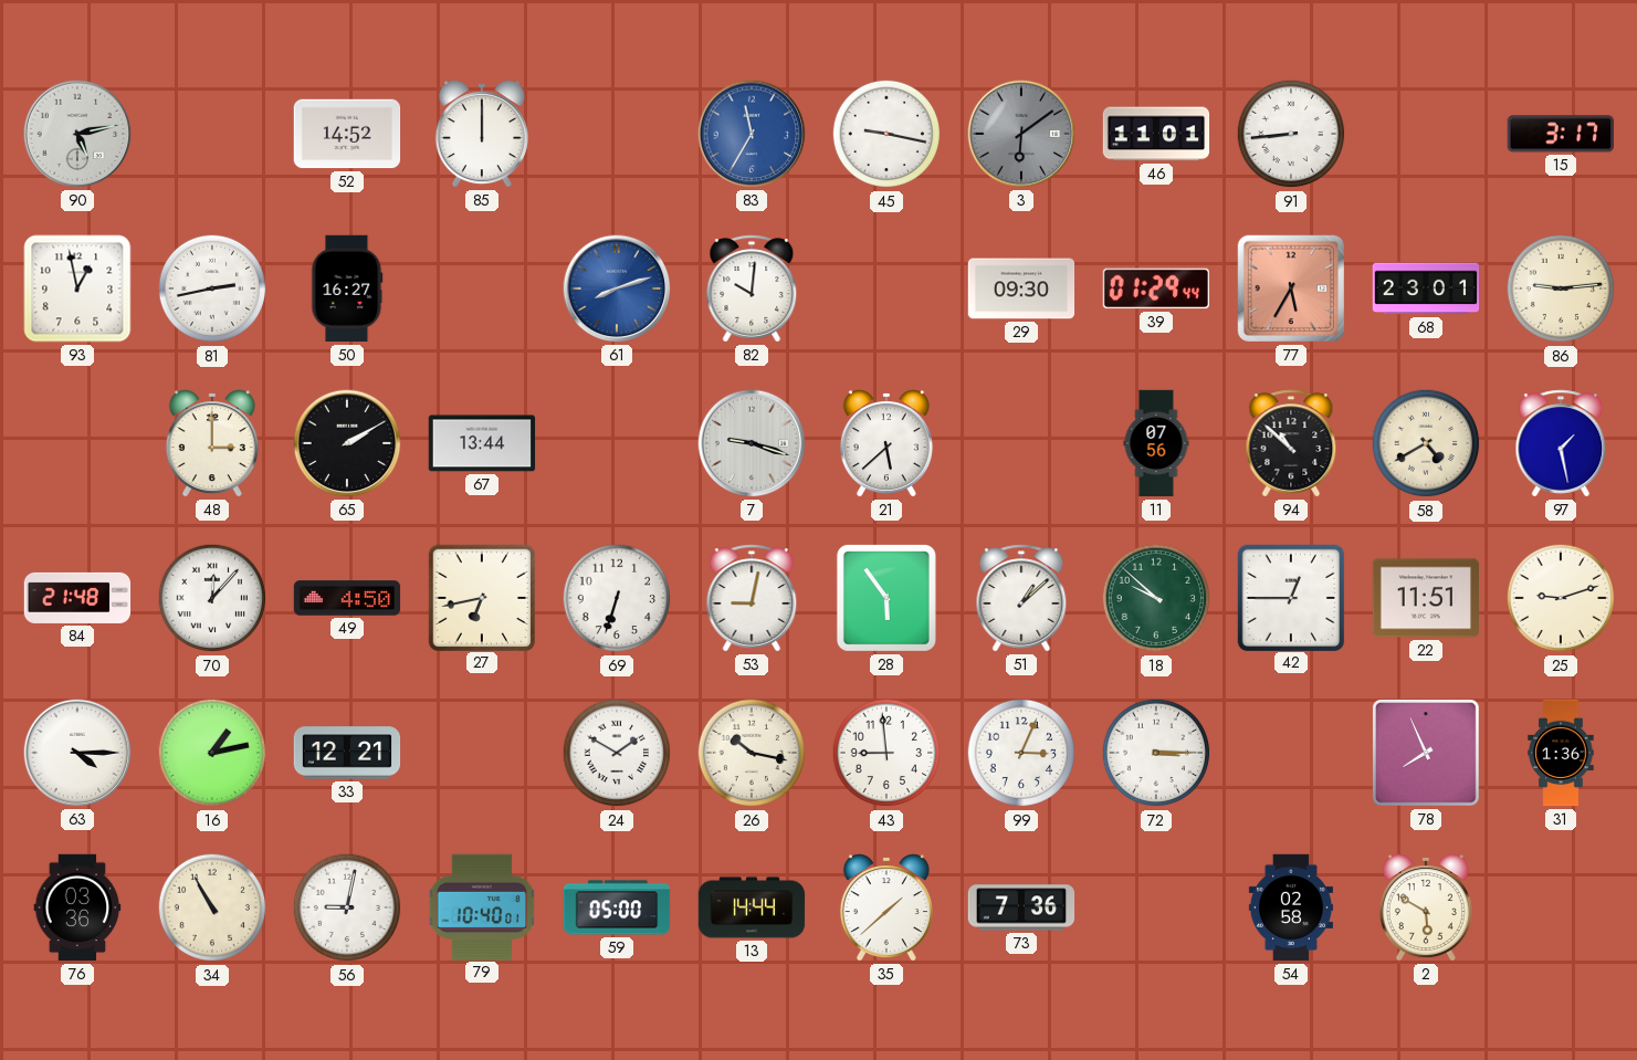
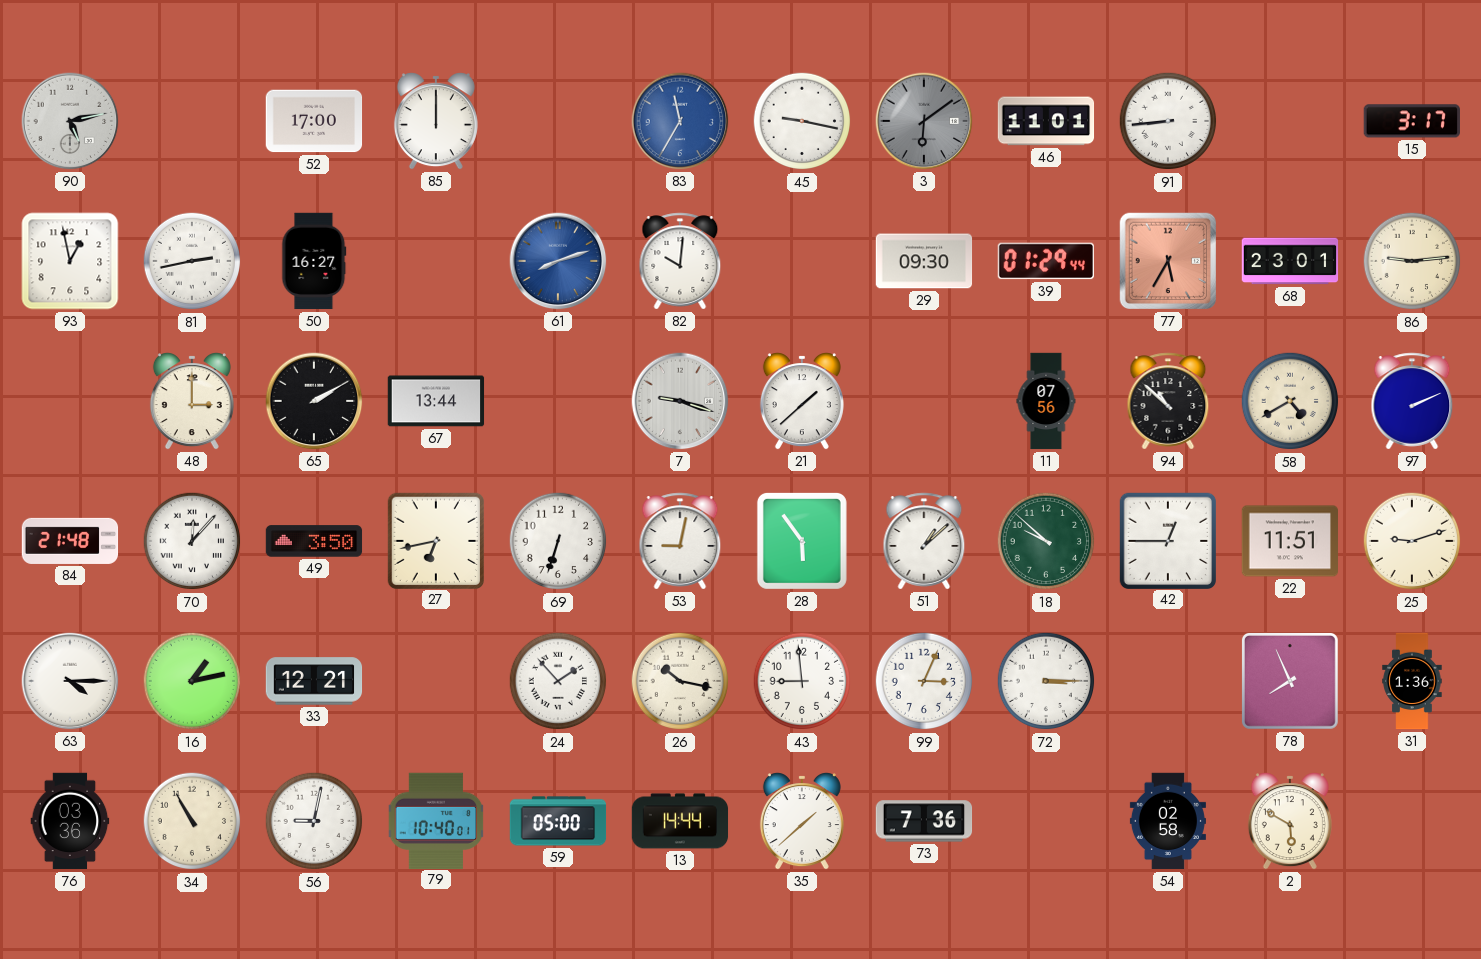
52: 14:52 -> 17:00 (314, 121)
21: 5:38 -> 1:38 (802, 401)
97: 1:28 -> 2:11 (1412, 401)
49: 4:50 -> 3:50 (314, 541)
24: 1:50 -> 1:53 (558, 681)
